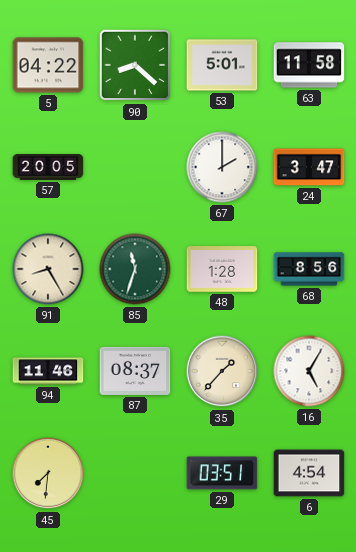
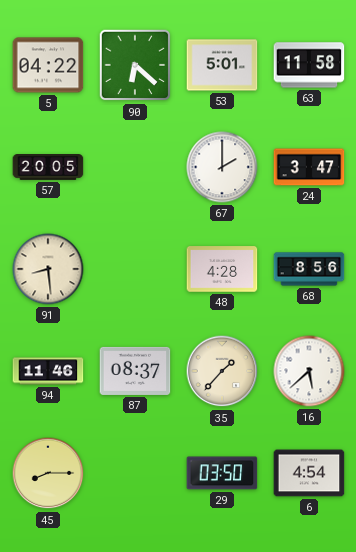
90: 8:22 -> 6:22 (135, 65)
91: 8:25 -> 8:29 (48, 269)
85: 11:33 -> none (135, 269)
48: 1:28 -> 4:28 (222, 269)
16: 5:05 -> 5:38 (309, 371)
45: 7:31 -> 8:15 (48, 473)
29: 03:51 -> 03:50 (222, 473)
